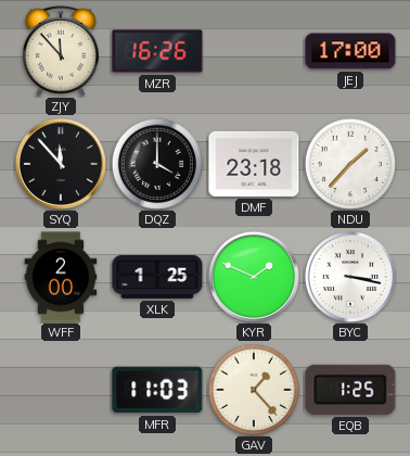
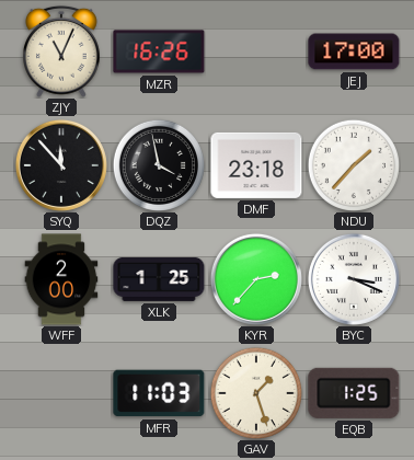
ZJY: 11:53 -> 11:04 (62, 51)
DQZ: 4:00 -> 3:58 (158, 164)
KYR: 1:49 -> 2:37 (256, 279)
BYC: 3:17 -> 3:19 (354, 279)
GAV: 1:23 -> 1:27 (255, 392)
